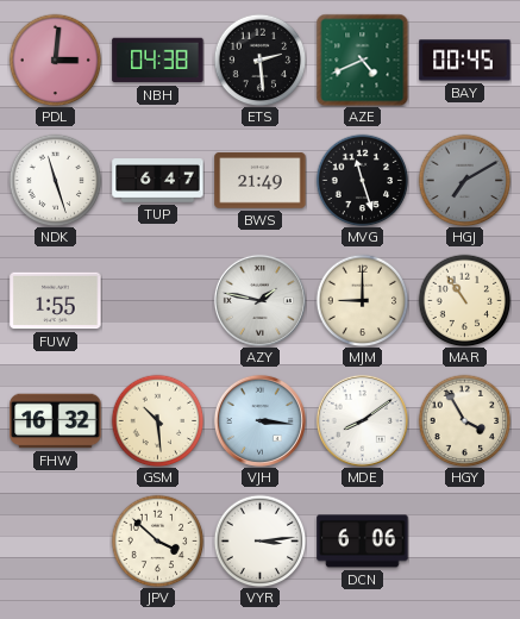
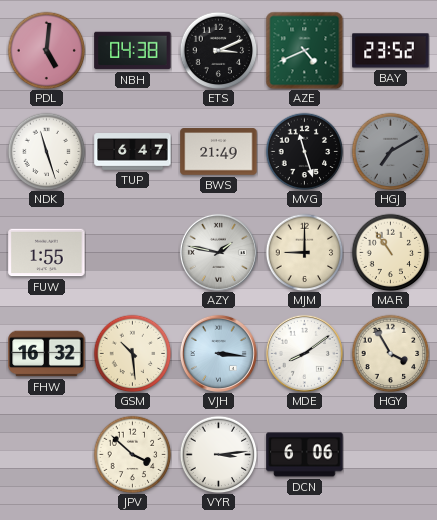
PDL: 3:01 -> 5:01 (46, 50)
ETS: 2:29 -> 3:11 (218, 50)
BAY: 00:45 -> 23:52 (391, 51)
